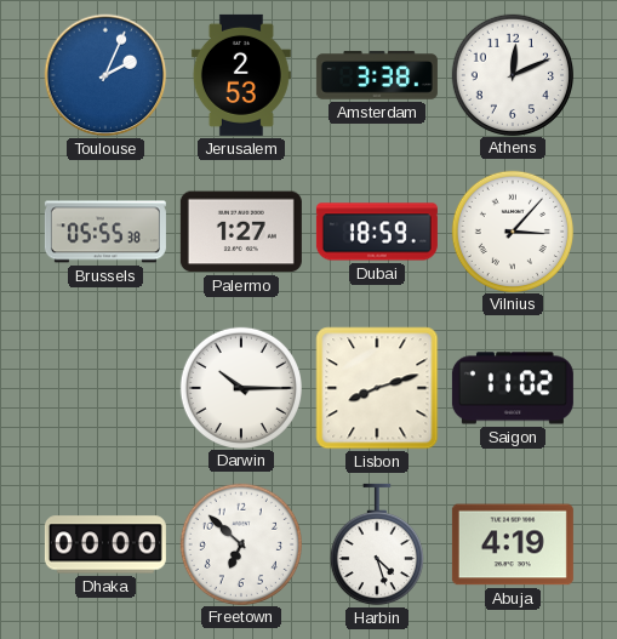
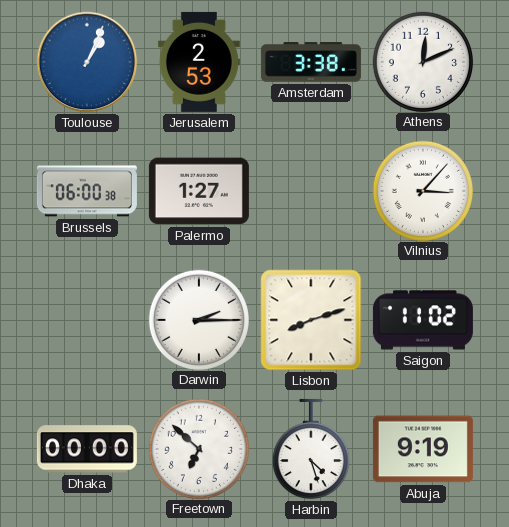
Toulouse: 2:04 -> 1:04 (87, 62)
Brussels: 05:55 -> 06:00 (87, 191)
Dubai: 18:59 -> none (377, 232)
Darwin: 10:15 -> 2:15 (198, 319)
Abuja: 4:19 -> 9:19 (423, 449)
